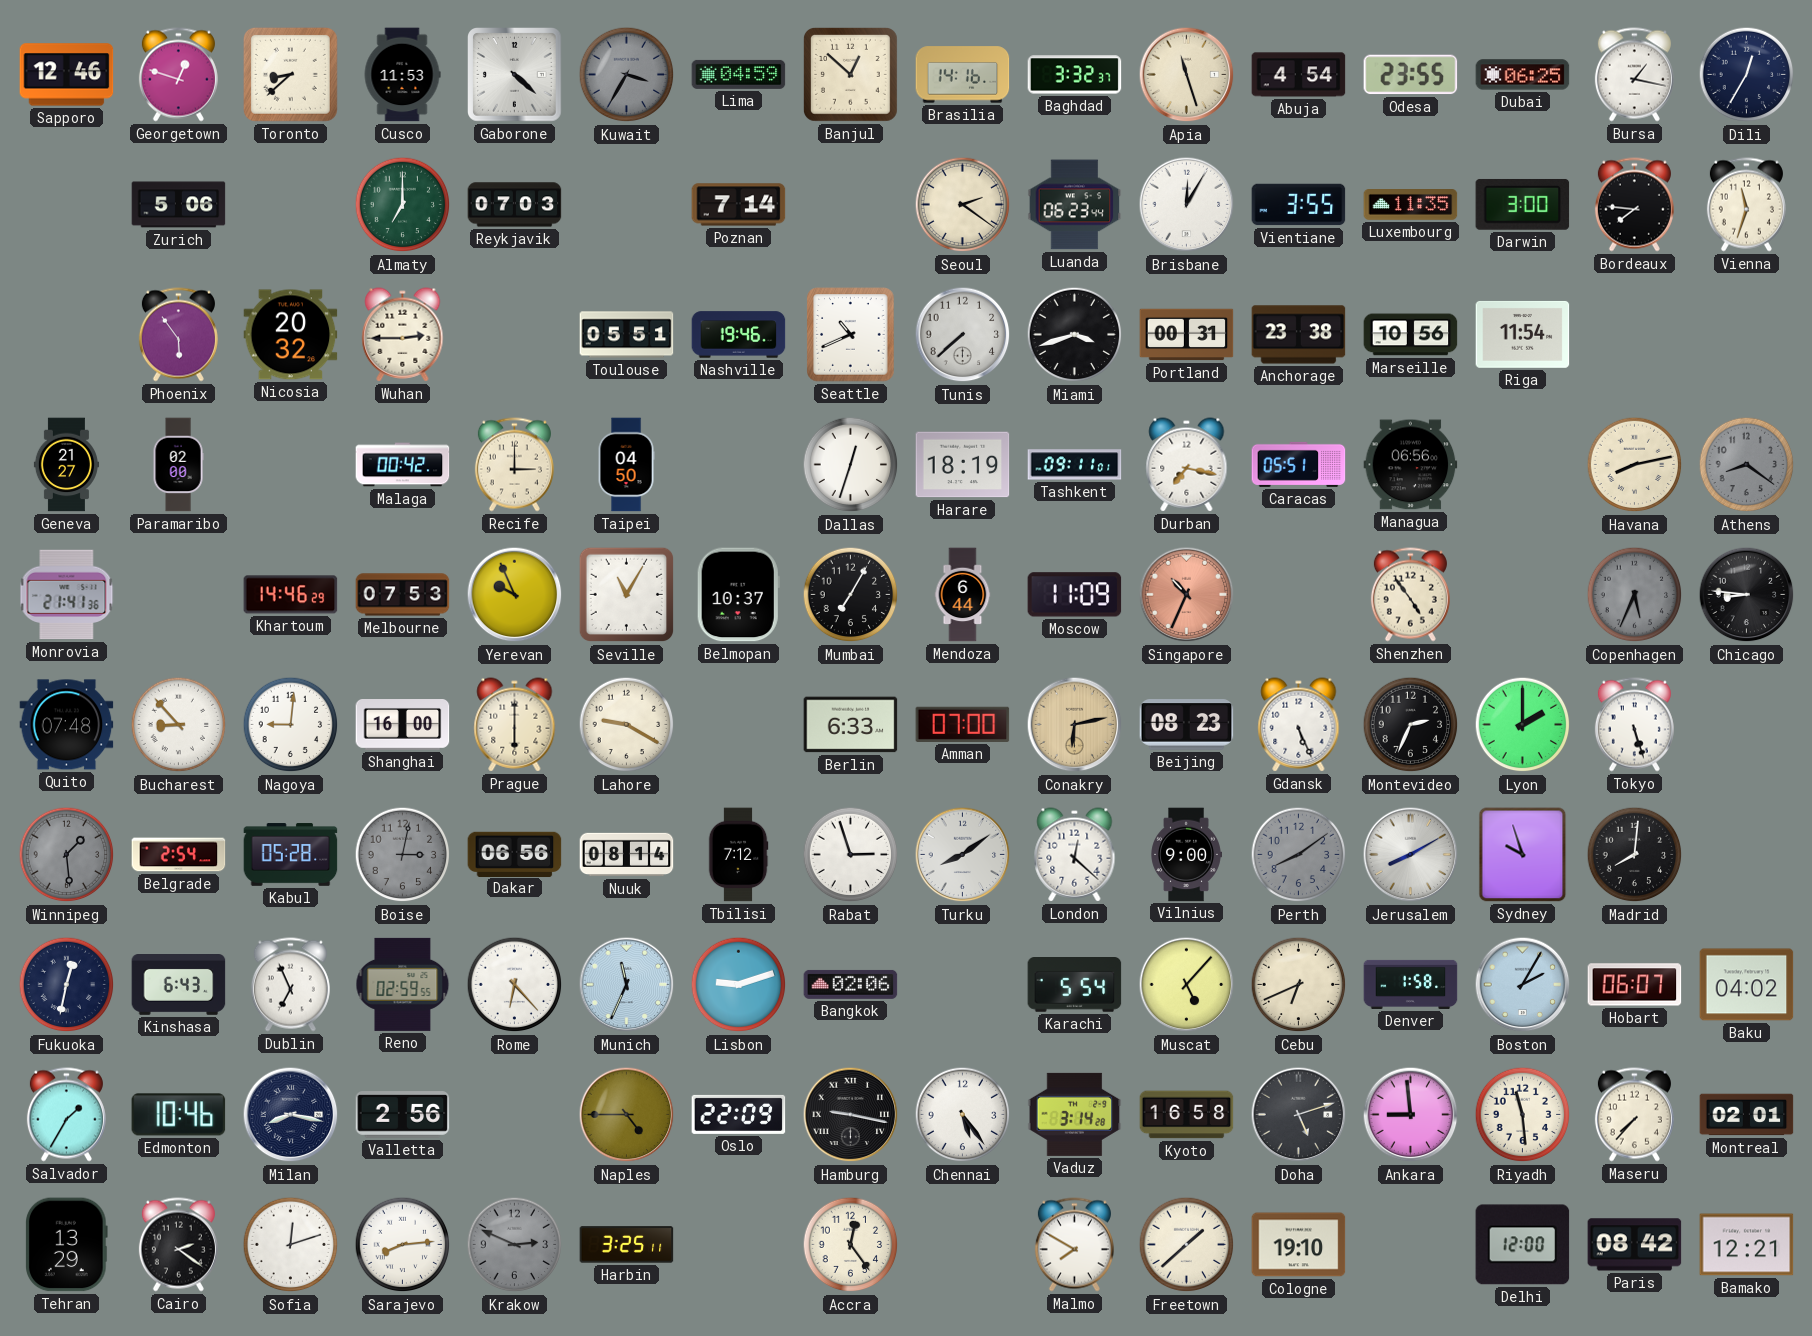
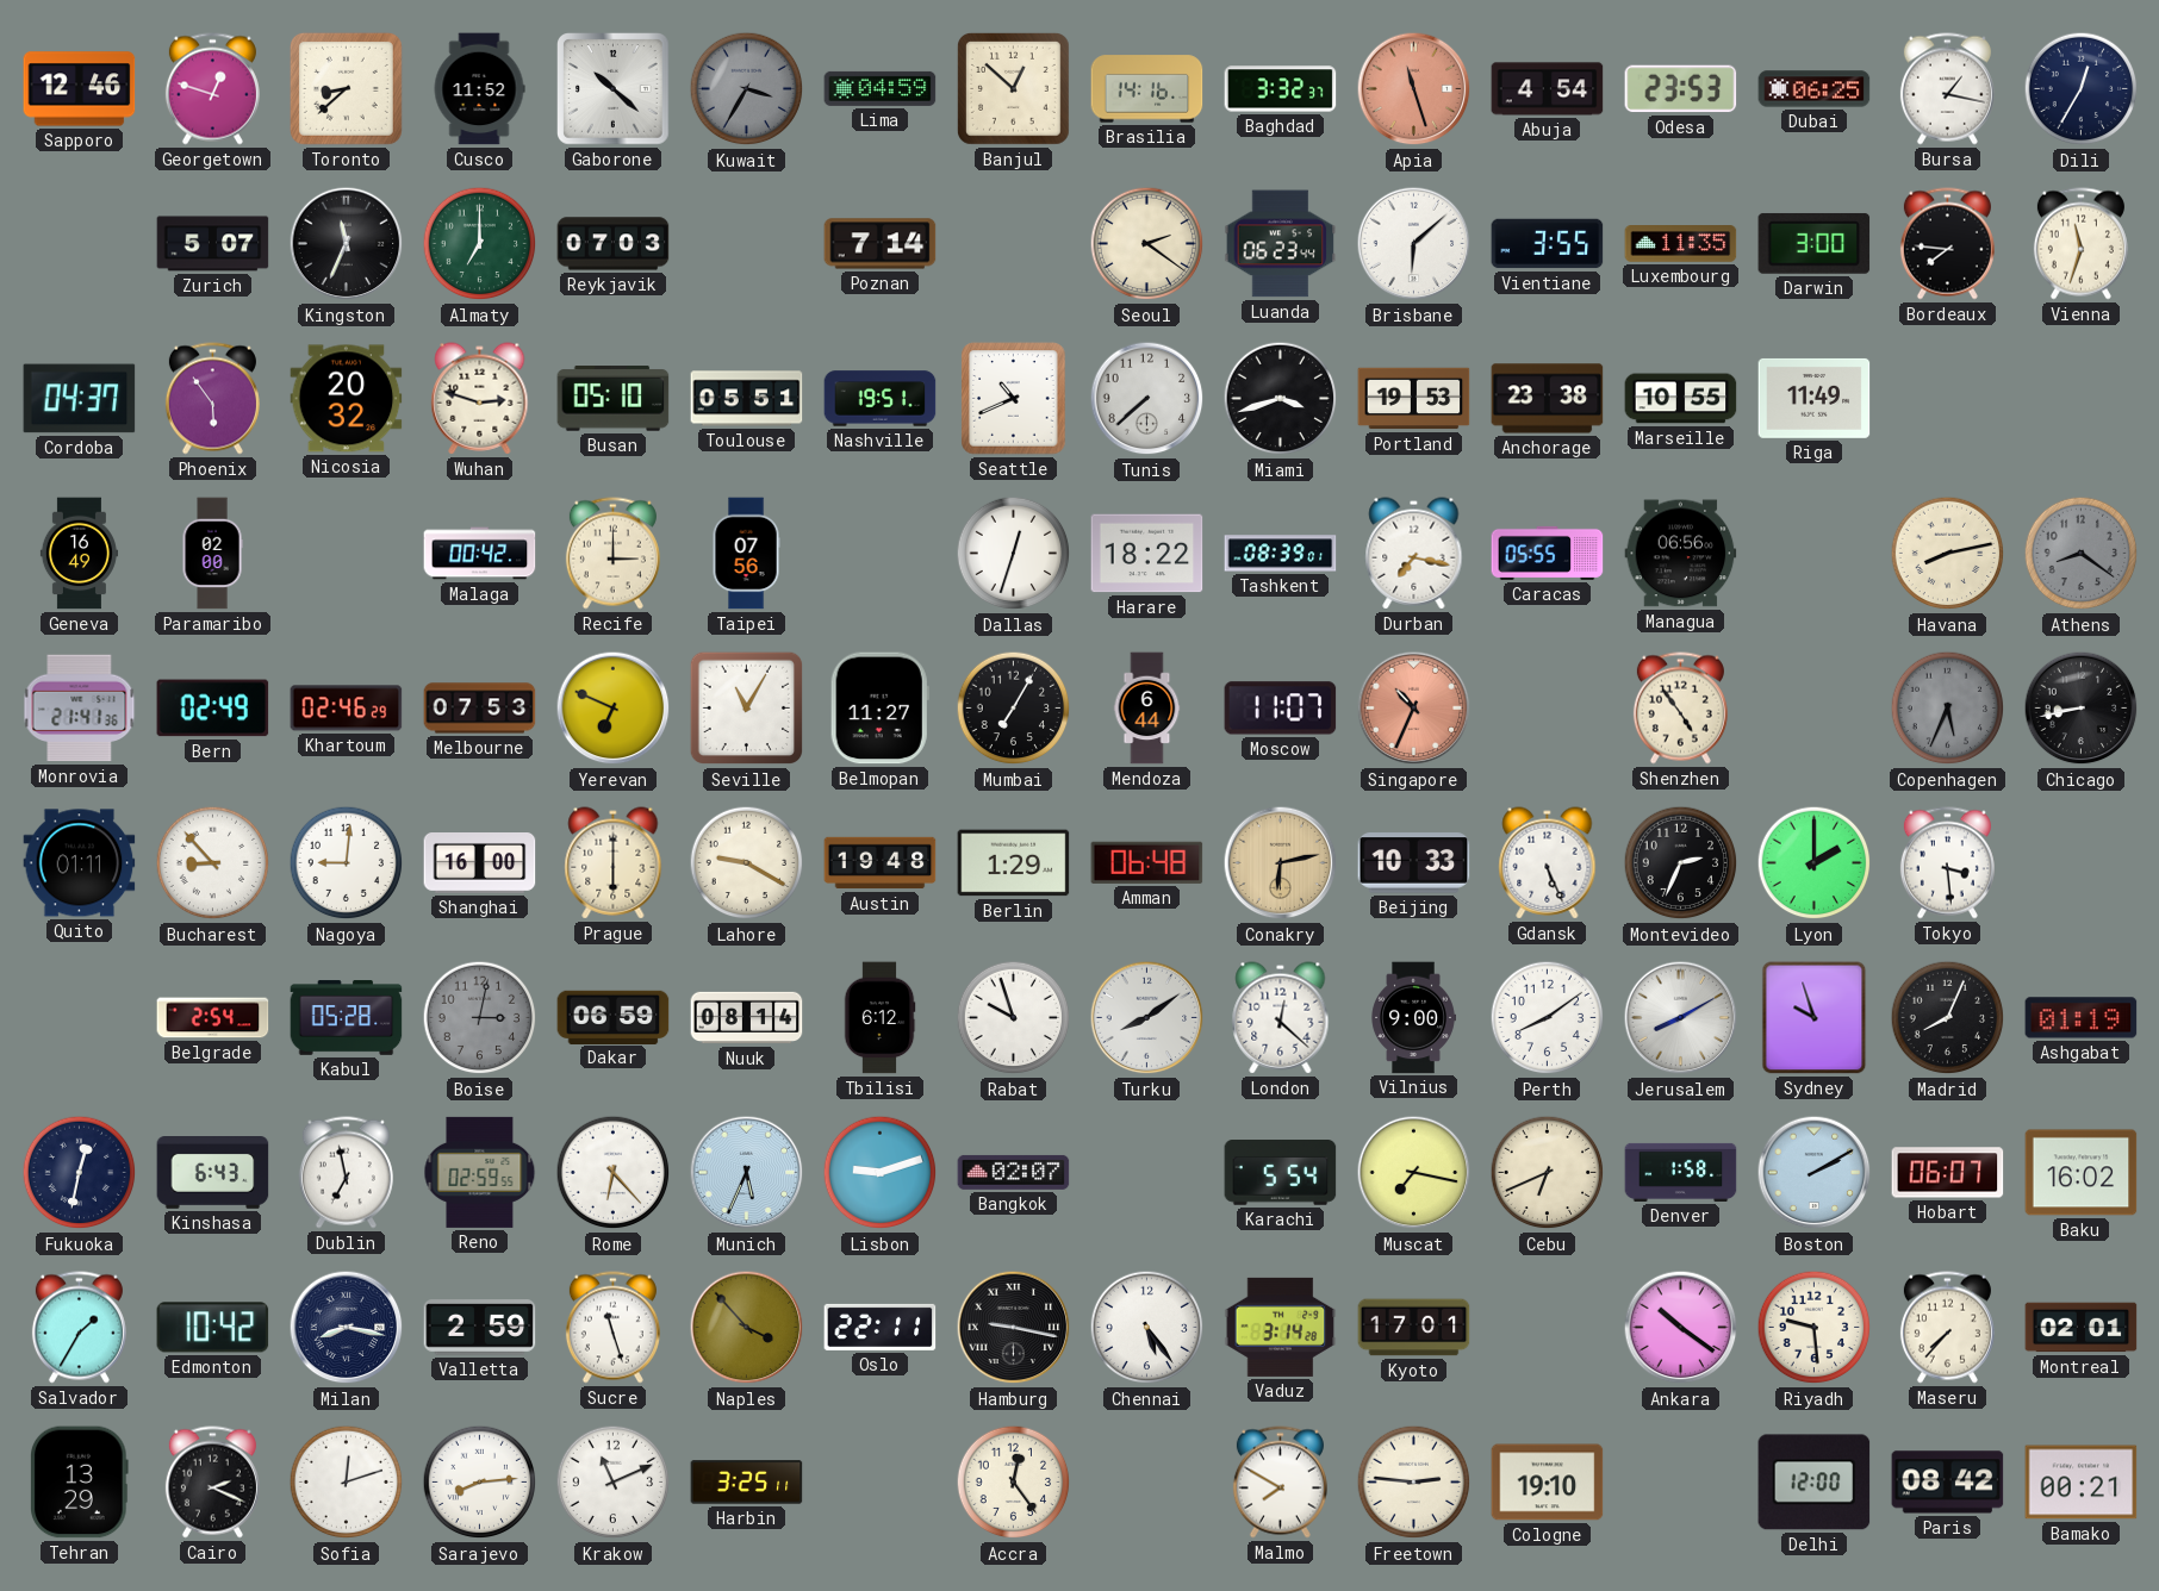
Cusco: 11:53 -> 11:52 (479, 89)
Gaborone: 4:22 -> 10:22 (614, 89)
Apia dial: cream -> salmon (1414, 89)
Odesa: 23:55 -> 23:53 (1681, 89)
Zurich: 5:06 -> 5:07 (213, 244)
Kingston: none -> 11:34 (347, 244)
Brisbane: 12:05 -> 6:08 (1414, 244)
Cordoba: none -> 04:37 (80, 399)
Wuhan: 2:45 -> 2:48 (480, 399)
Busan: none -> 05:10 (614, 399)
Nashville: 19:46 -> 19:51 (881, 399)
Portland: 00:31 -> 19:53 (1414, 399)
Marseille: 10:56 -> 10:55 (1681, 399)
Riga: 11:54 -> 11:49 (1815, 398)
Geneva: 21:27 -> 16:49 (79, 554)
Taipei: 04:50 -> 07:56 (746, 554)
Harare: 18:19 -> 18:22 (1147, 554)
Tashkent: 09:11 -> 08:39 (1281, 554)
Caracas: 05:51 -> 05:55 (1548, 553)
Bern: none -> 02:49 (213, 709)
Khartoum: 14:46 -> 02:46 (347, 709)
Yerevan: 9:56 -> 6:49 (614, 709)
Belmopan: 10:37 -> 11:27 (879, 709)
Moscow: 11:09 -> 11:07 (1281, 709)
Chicago: 8:46 -> 8:43 (2082, 709)
Quito: 07:48 -> 01:11 (80, 863)
Austin: none -> 19:48 (881, 863)
Berlin: 6:33 -> 1:29 (1014, 863)
Amman: 07:00 -> 06:48 (1147, 862)
Beijing: 08:23 -> 10:33 (1414, 863)
Tokyo: 5:27 -> 3:29 (1947, 863)
Winnipeg: 1:29 -> none (67, 855)
Dakar: 06:56 -> 06:59 (614, 1017)
Tbilisi: 7:12 -> 6:12 (879, 1018)
Rabat: 2:57 -> 9:57 (1014, 1018)
Perth dial: grey -> white (1548, 1018)
Madrid: 8:01 -> 8:04 (1948, 1018)
Ashgabat: none -> 01:19 (2082, 1018)
Dublin: 6:56 -> 6:58 (346, 1173)
Munich: 11:34 -> 5:34 (747, 1173)
Bangkok: 02:06 -> 02:07 (1014, 1172)
Muscat: 5:07 -> 7:17 (1414, 1173)
Boston: 2:05 -> 2:10 (1815, 1173)
Baku: 04:02 -> 16:02 (2082, 1173)
Edmonton: 10:46 -> 10:42 (213, 1328)
Valletta: 2:56 -> 2:59 (480, 1328)
Sucre: none -> 11:27 (612, 1328)
Naples: 4:45 -> 3:53 (747, 1328)
Oslo: 22:09 -> 22:11 (881, 1327)
Kyoto: 16:58 -> 17:01 (1414, 1328)
Doha: 5:12 -> none (1299, 1115)
Ankara: 8:59 -> 10:21 (1681, 1328)
Riyadh: 11:29 -> 9:29 (1815, 1328)
Cairo: 2:21 -> 2:19 (212, 1483)
Krakow: 2:49 -> 11:11 (614, 1483)
Krakow dial: grey -> white (614, 1483)
Freetown: 1:38 -> 2:46 (1414, 1483)
Bamako: 12:21 -> 00:21 (2082, 1483)
